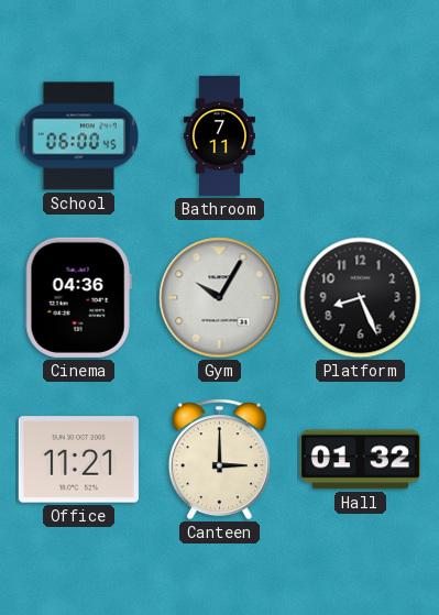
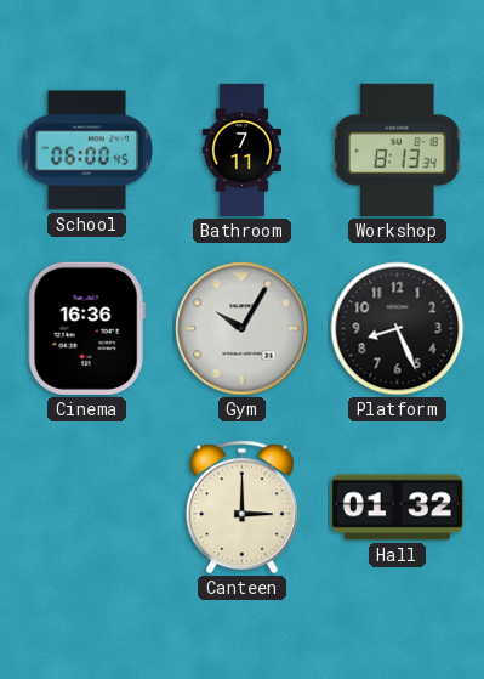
Workshop: none -> 8:13 (397, 149)
Cinema: 04:36 -> 16:36 (86, 328)
Office: 11:21 -> none (78, 460)
